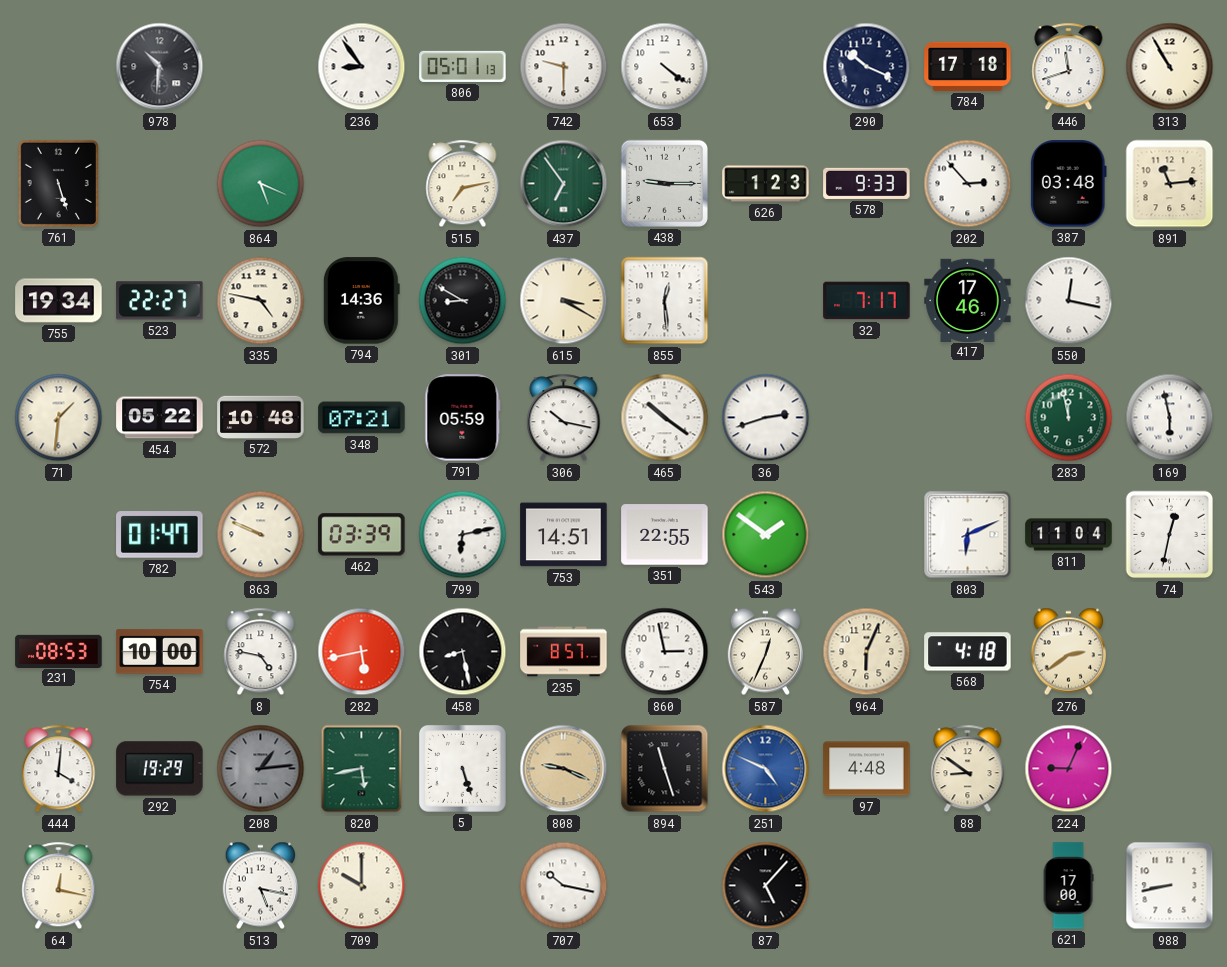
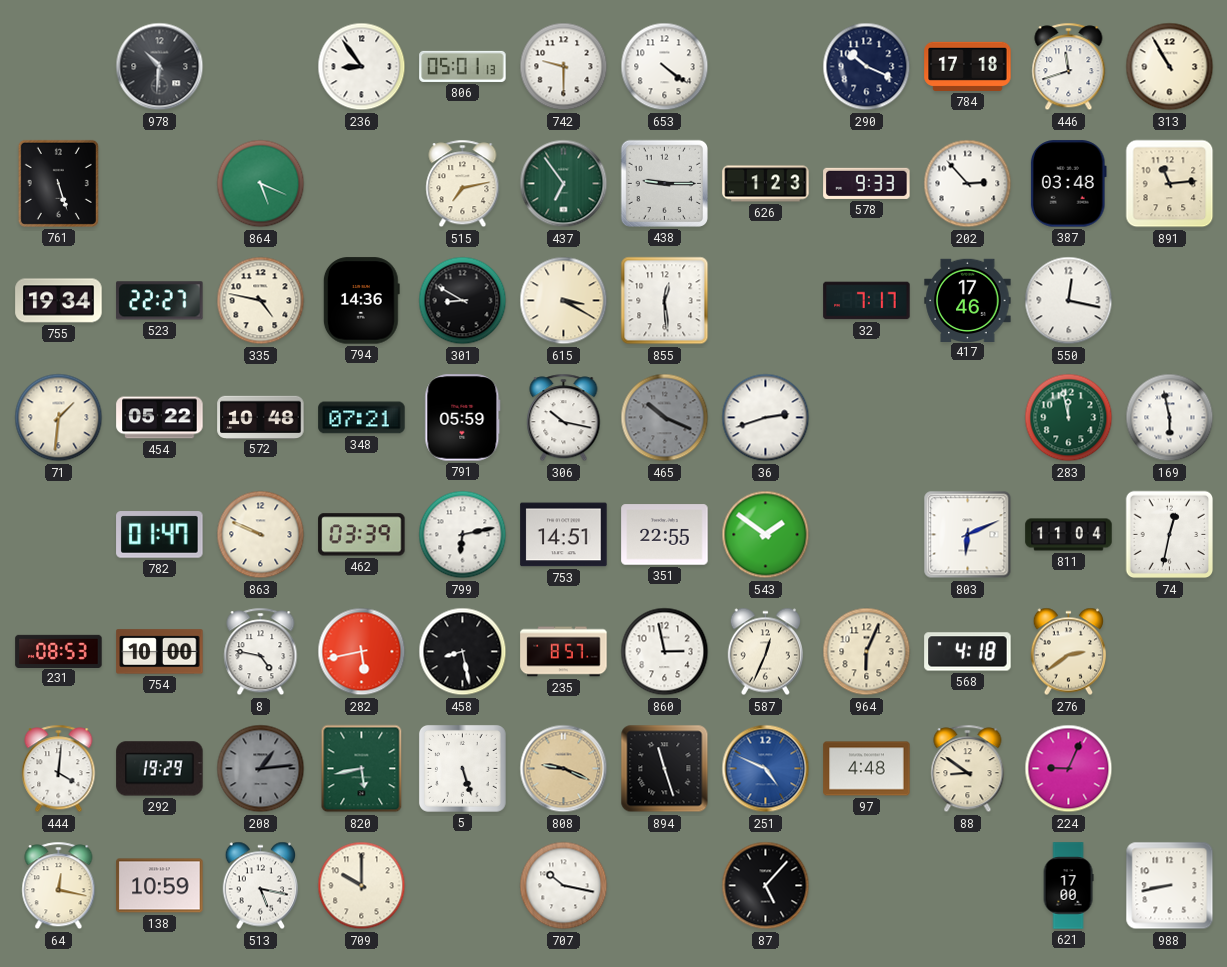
465: 10:21 -> 10:19 (665, 418)
465 dial: white -> grey (665, 418)
138: none -> 10:59 (160, 886)
